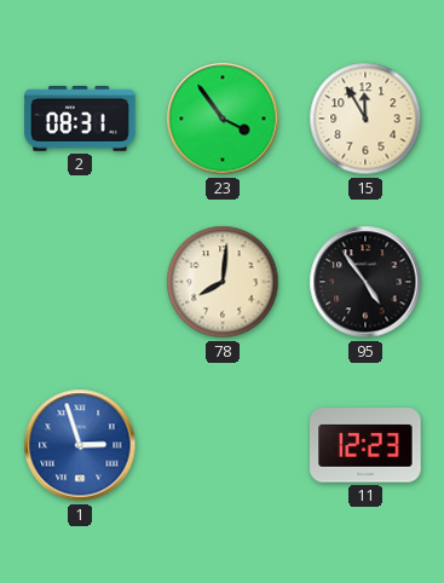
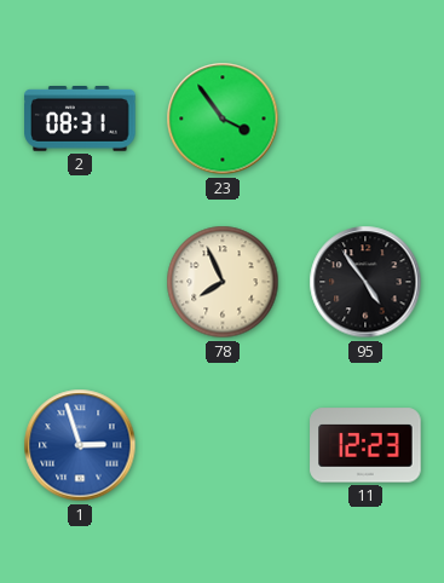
15: 11:55 -> none (365, 119)
78: 8:01 -> 7:56 (223, 282)
